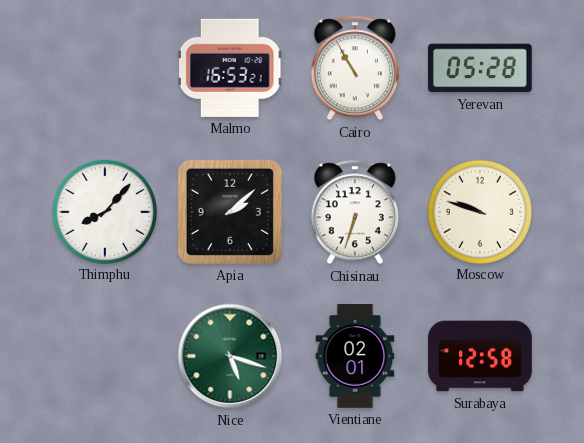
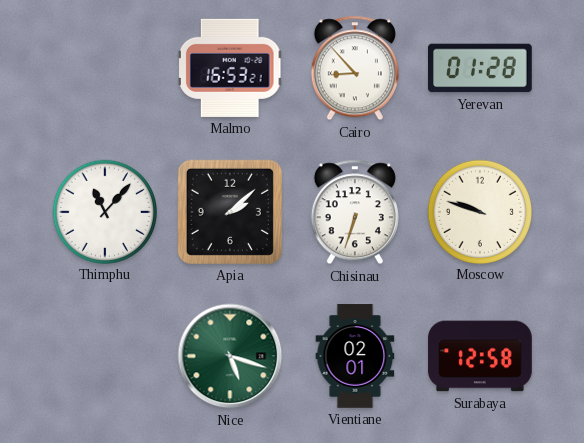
Cairo: 10:55 -> 8:53 (355, 68)
Yerevan: 05:28 -> 01:28 (481, 68)
Thimphu: 8:07 -> 11:07 (104, 211)
